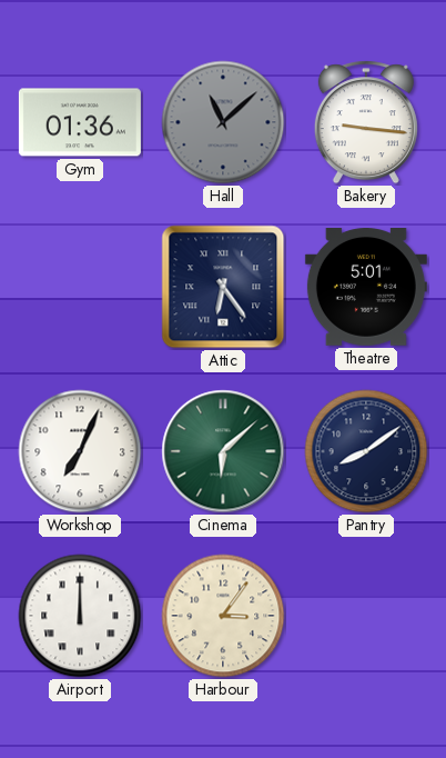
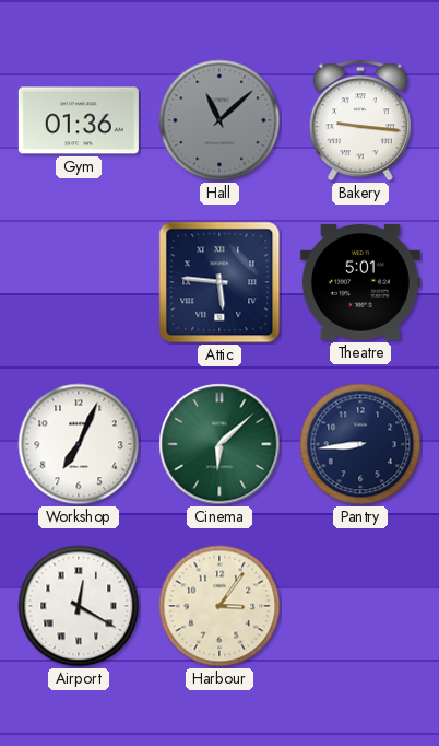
Attic: 6:24 -> 5:46 (220, 282)
Pantry: 8:09 -> 8:44 (360, 444)
Airport: 12:00 -> 12:20 (79, 606)
